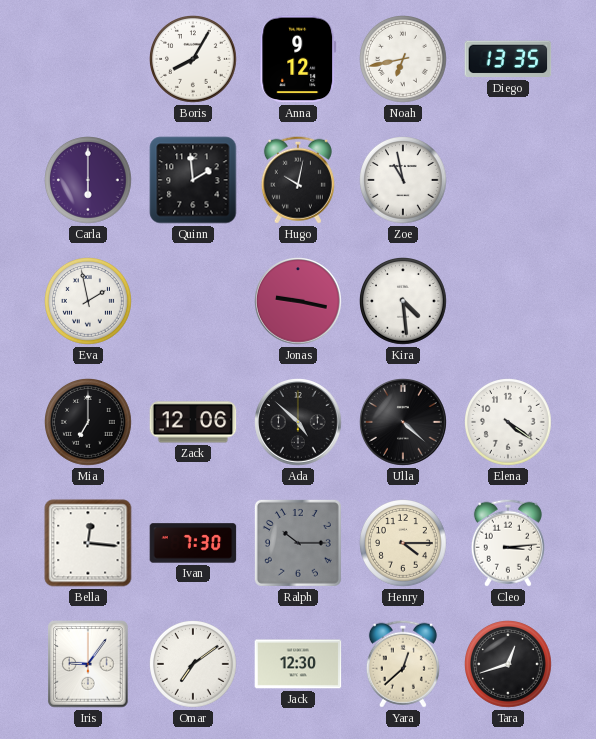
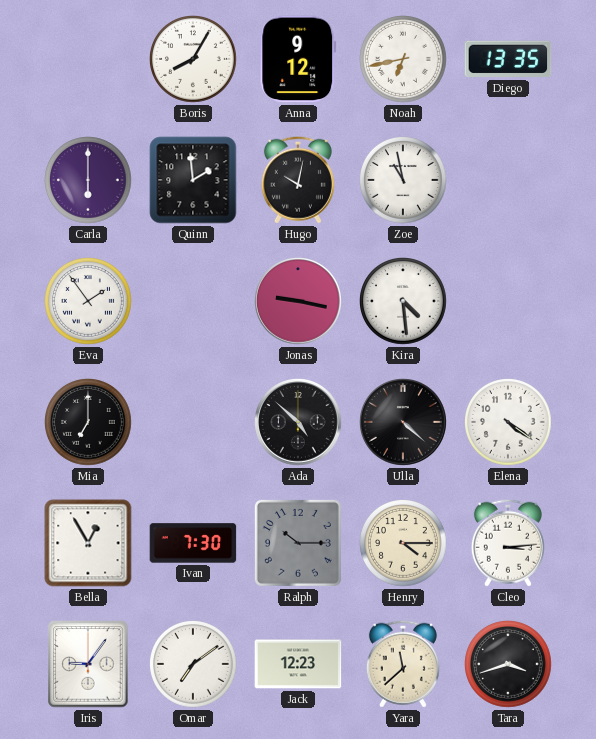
Eva: 1:58 -> 1:54 (89, 302)
Zack: 12:06 -> none (193, 422)
Bella: 12:16 -> 12:55 (88, 543)
Jack: 12:30 -> 12:23 (298, 664)
Yara: 12:38 -> 11:38 (403, 664)
Tara: 12:42 -> 3:42 (509, 665)
